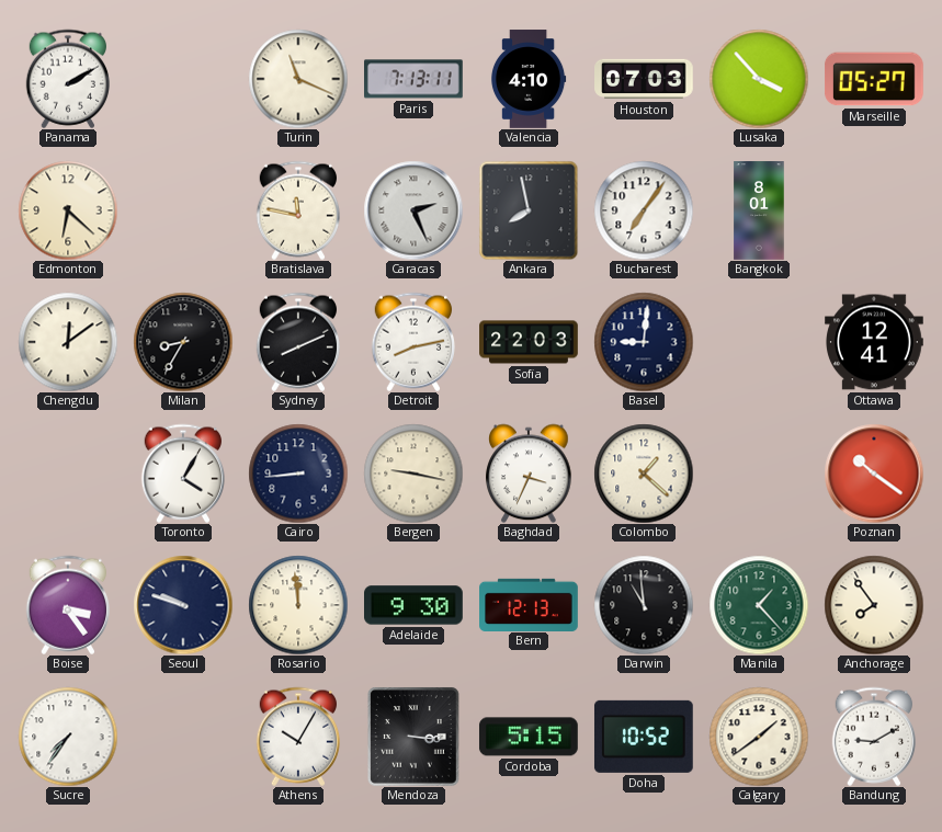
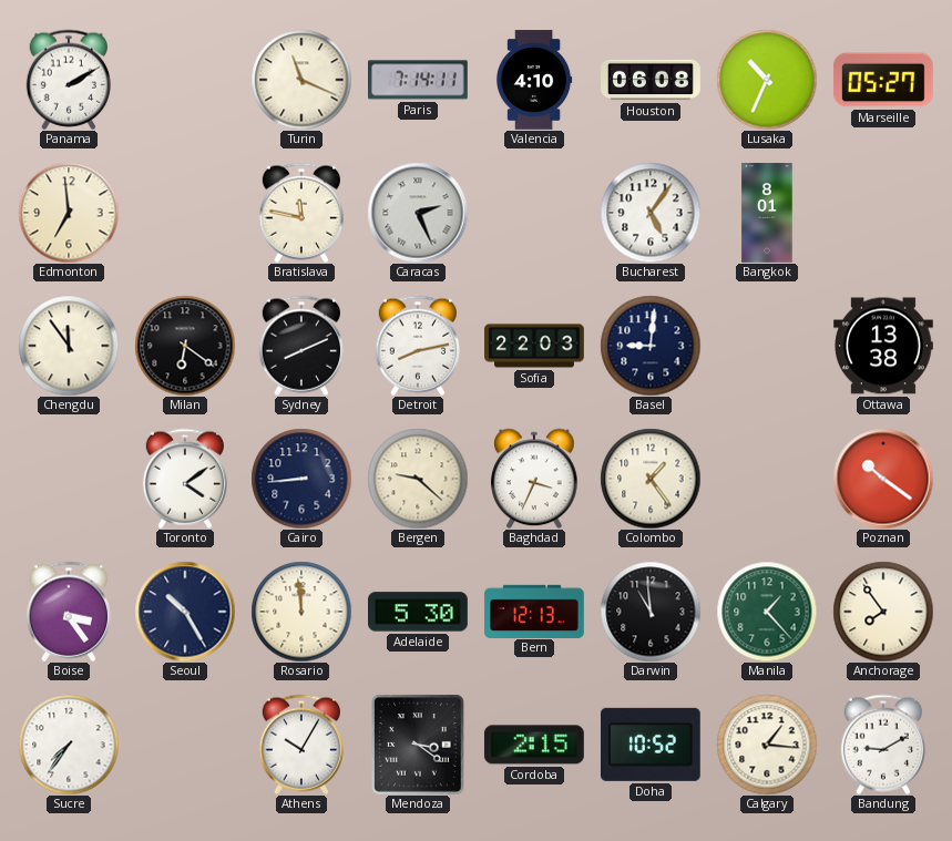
Paris: 7:13 -> 7:14 (419, 80)
Houston: 07:03 -> 06:08 (651, 80)
Lusaka: 3:53 -> 10:34 (767, 80)
Edmonton: 6:22 -> 6:59 (69, 213)
Ankara: 7:58 -> none (529, 210)
Bucharest: 7:06 -> 5:06 (651, 213)
Chengdu: 12:09 -> 11:54 (69, 346)
Milan: 8:35 -> 6:21 (185, 346)
Ottawa: 12:41 -> 13:38 (884, 346)
Toronto: 4:05 -> 4:09 (184, 479)
Bergen: 9:17 -> 9:22 (418, 479)
Colombo: 1:22 -> 1:24 (651, 479)
Seoul: 9:48 -> 10:25 (185, 612)
Adelaide: 9:30 -> 5:30 (419, 612)
Mendoza: 3:16 -> 3:21 (418, 745)
Cordoba: 5:15 -> 2:15 (534, 745)
Calgary: 1:39 -> 1:16 (767, 745)
